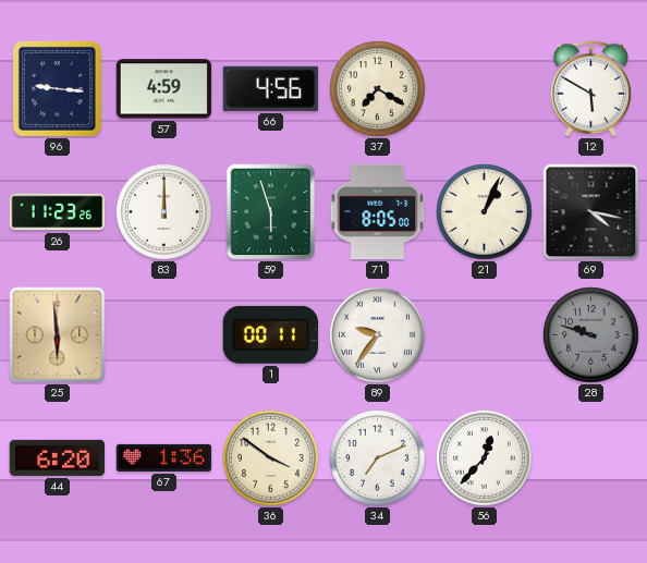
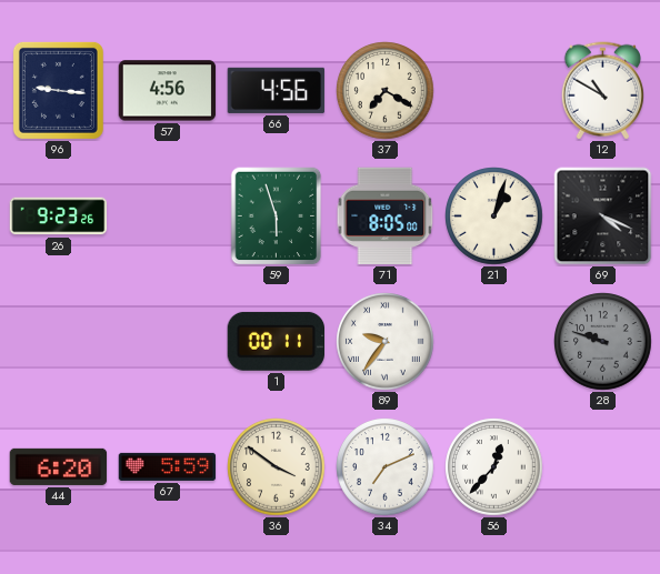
57: 4:59 -> 4:56 (168, 91)
12: 5:50 -> 10:50 (602, 91)
26: 11:23 -> 9:23 (59, 216)
83: 12:00 -> none (164, 212)
21: 1:04 -> 1:03 (494, 216)
69: 4:17 -> 4:19 (603, 216)
25: 5:59 -> none (58, 335)
67: 1:36 -> 5:59 (168, 466)
